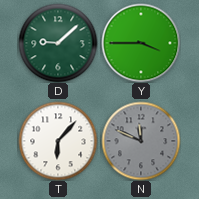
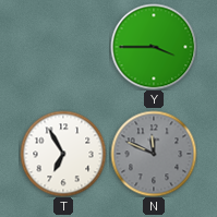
D: 9:08 -> none (58, 43)
T: 6:07 -> 6:55 (63, 154)
